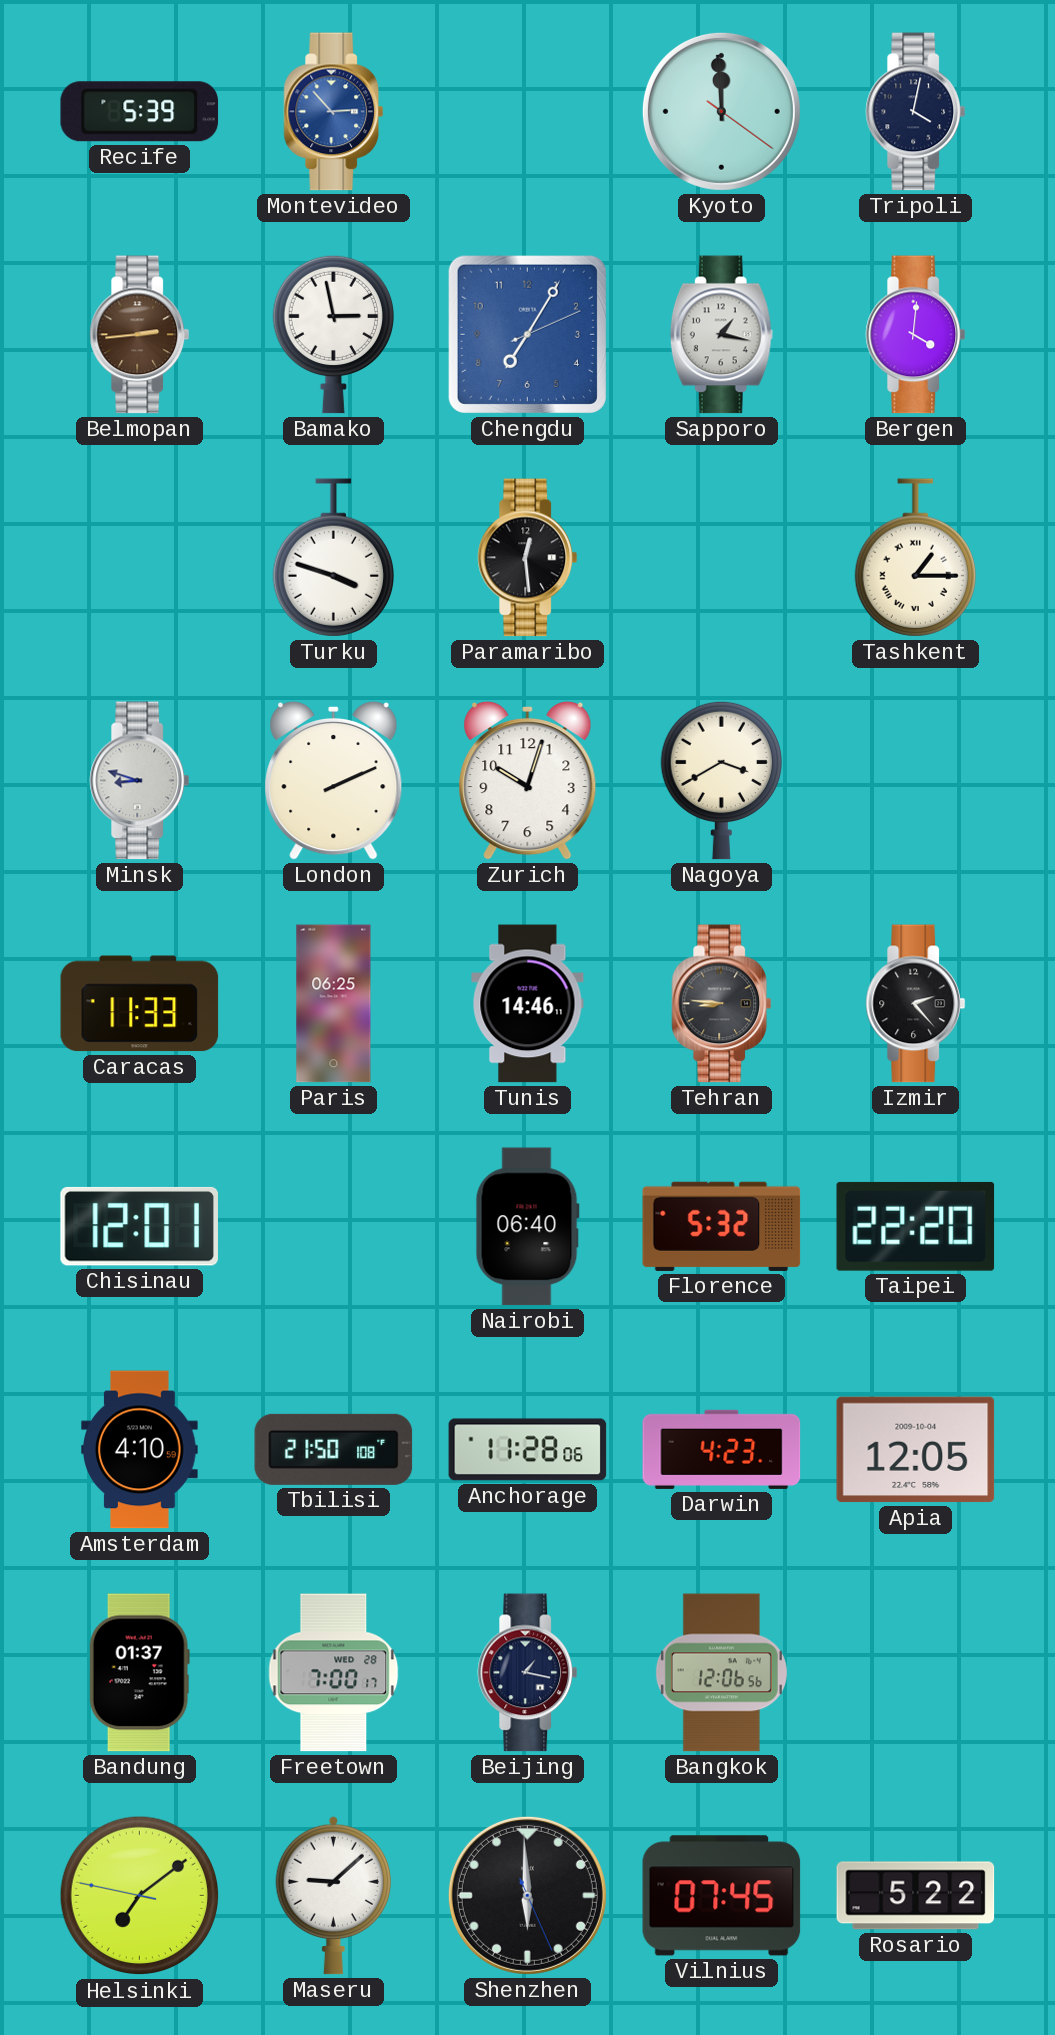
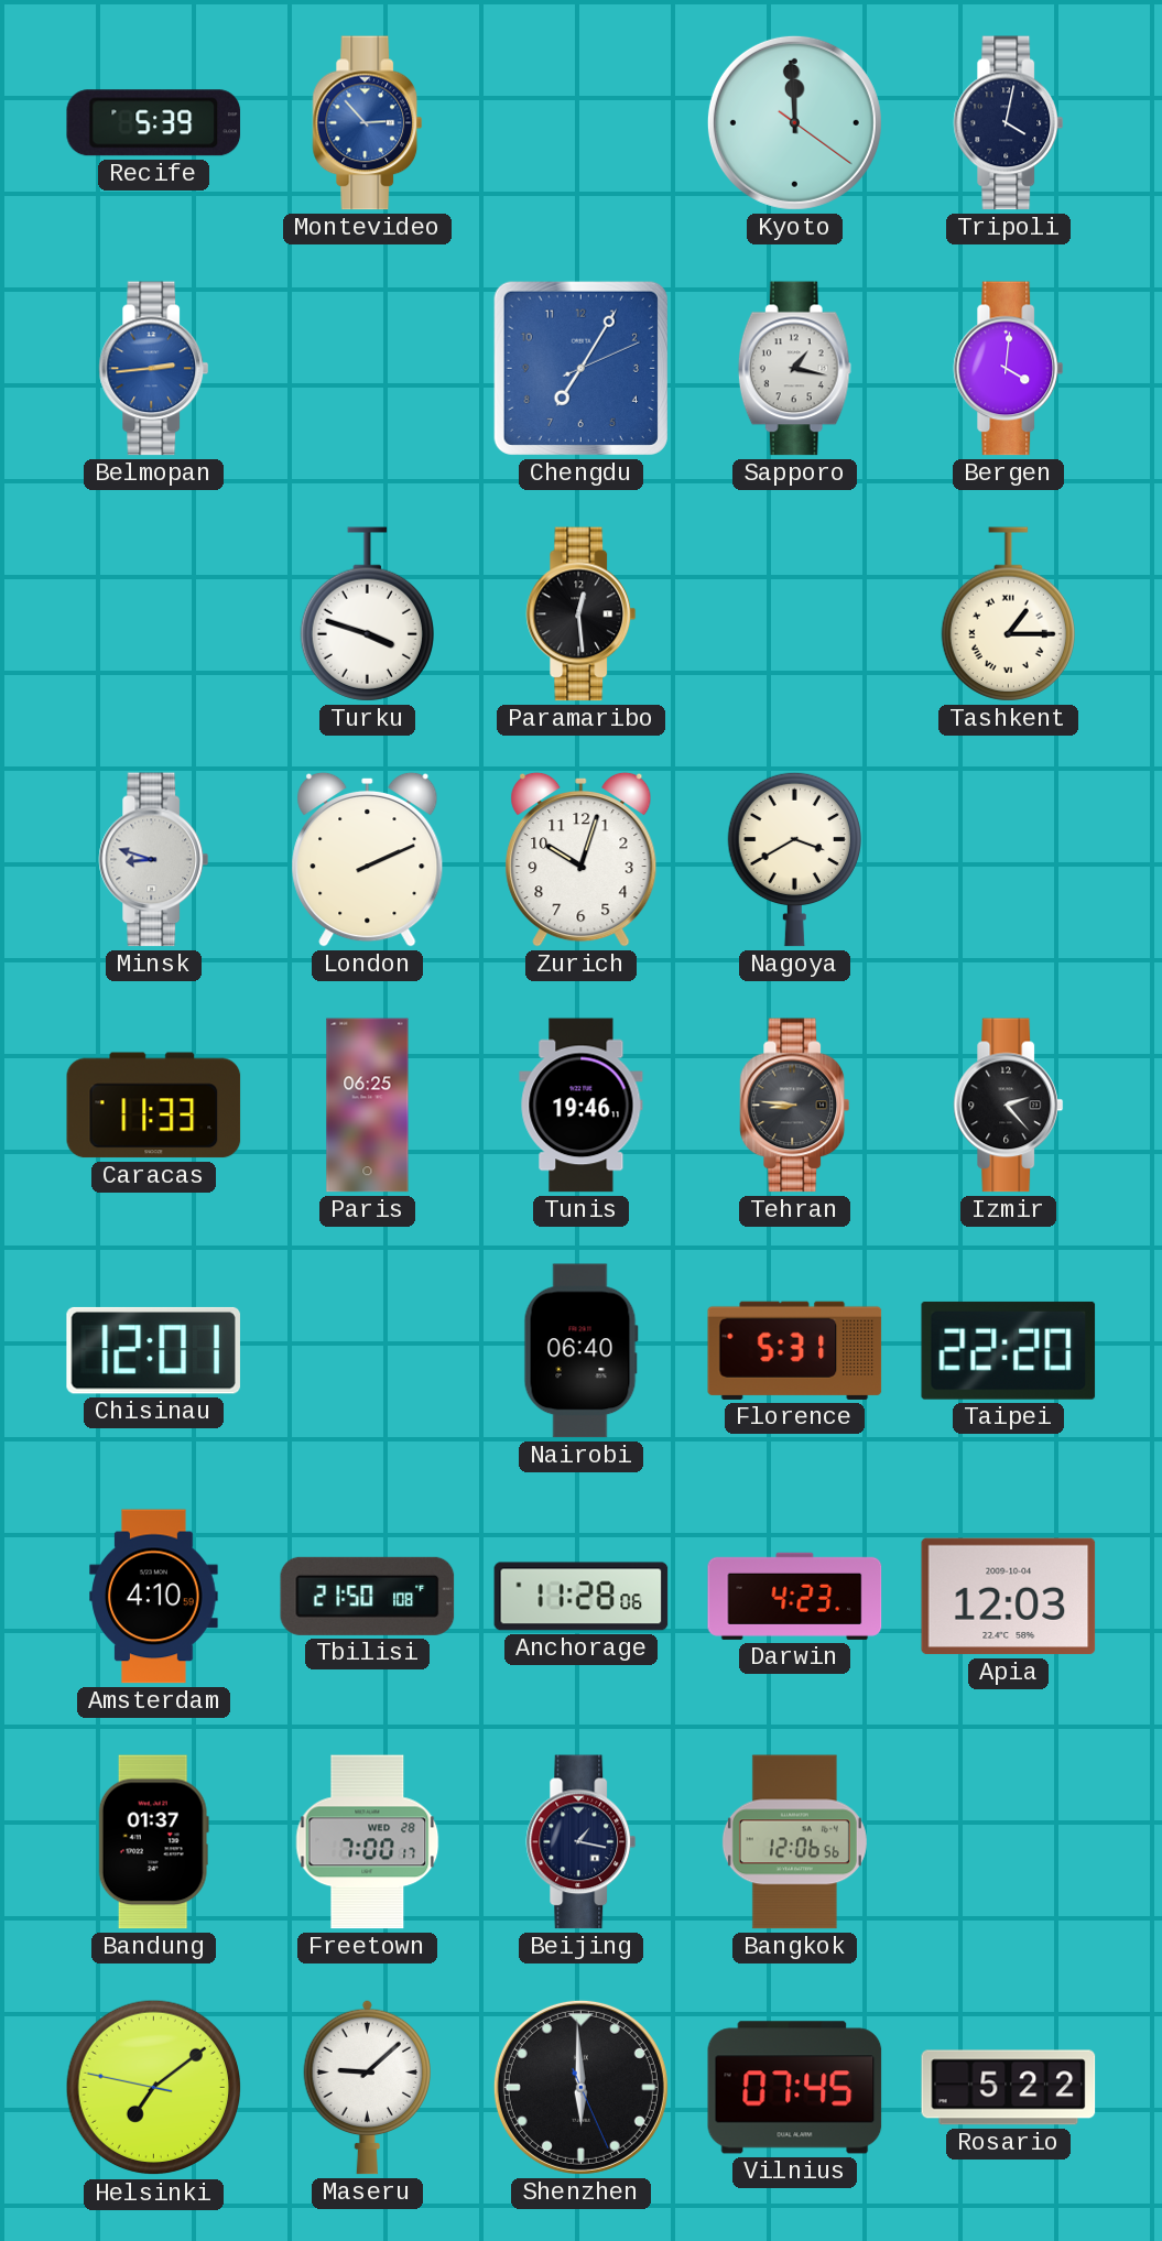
Belmopan dial: brown -> blue (154, 369)
Bamako: 2:58 -> none (333, 334)
Tunis: 14:46 -> 19:46 (582, 1106)
Florence: 5:32 -> 5:31 (795, 1350)
Apia: 12:05 -> 12:03 (1009, 1597)
